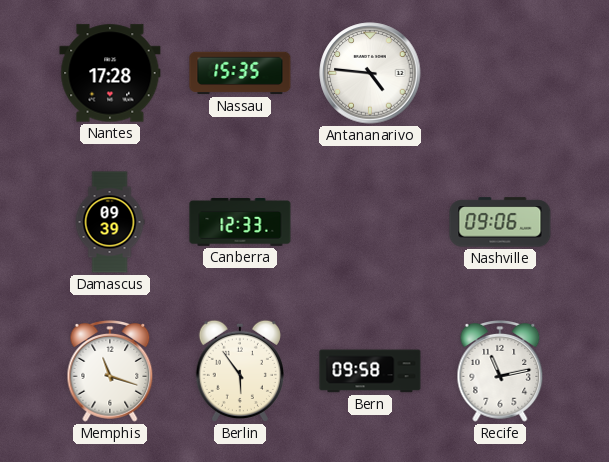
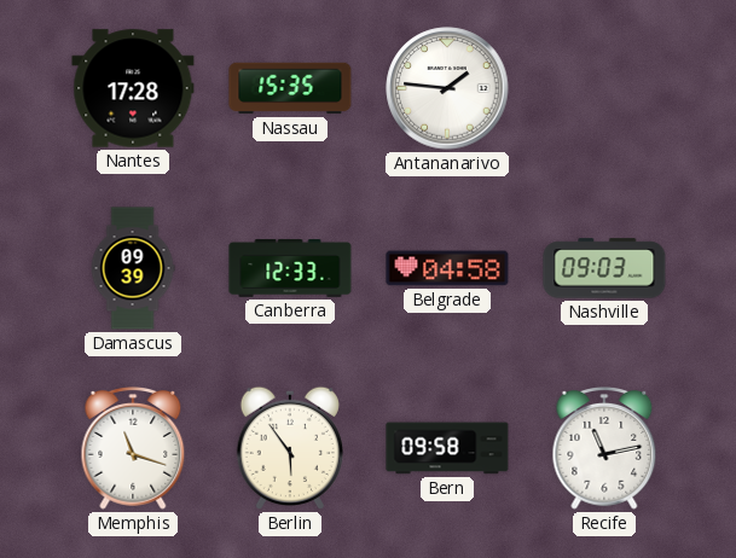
Antananarivo: 4:46 -> 1:46 (447, 88)
Belgrade: none -> 04:58 (447, 268)
Nashville: 09:06 -> 09:03 (604, 268)
